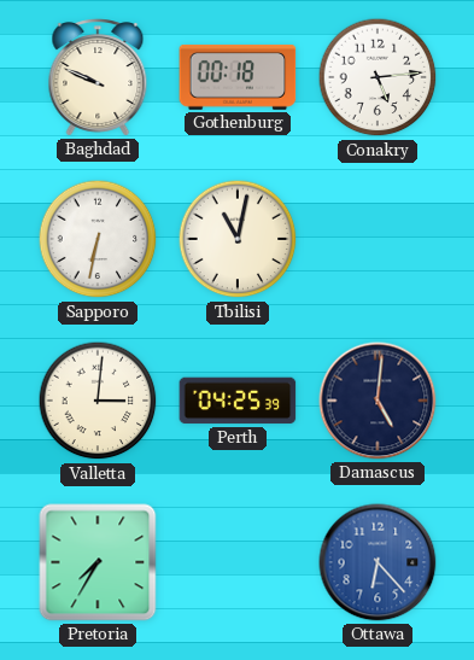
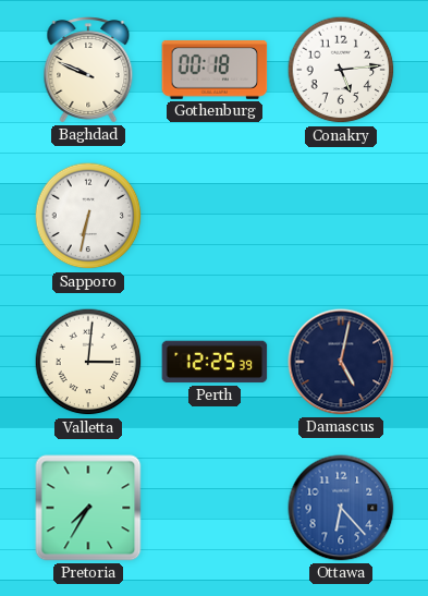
Tbilisi: 11:02 -> none (238, 239)
Perth: 04:25 -> 12:25 (215, 362)
Damascus: 5:01 -> 5:02 (341, 362)
